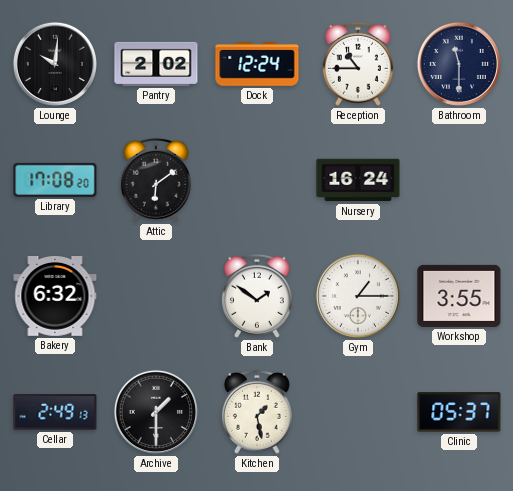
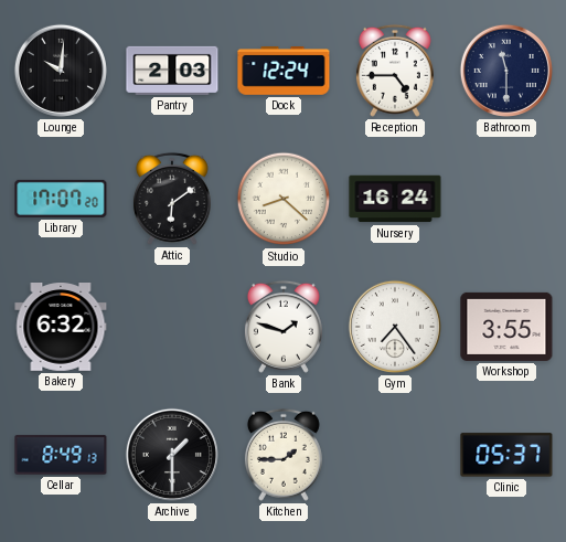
Pantry: 2:02 -> 2:03 (172, 71)
Reception: 10:45 -> 4:45 (395, 71)
Library: 17:08 -> 17:07 (61, 199)
Studio: none -> 8:22 (284, 199)
Bank: 1:51 -> 1:48 (284, 327)
Gym: 1:15 -> 7:24 (395, 327)
Cellar: 2:49 -> 8:49 (61, 455)
Kitchen: 1:28 -> 1:45 (284, 455)
